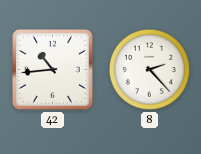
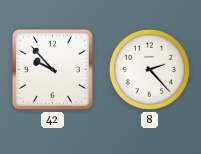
42: 10:44 -> 9:53 (53, 70)
